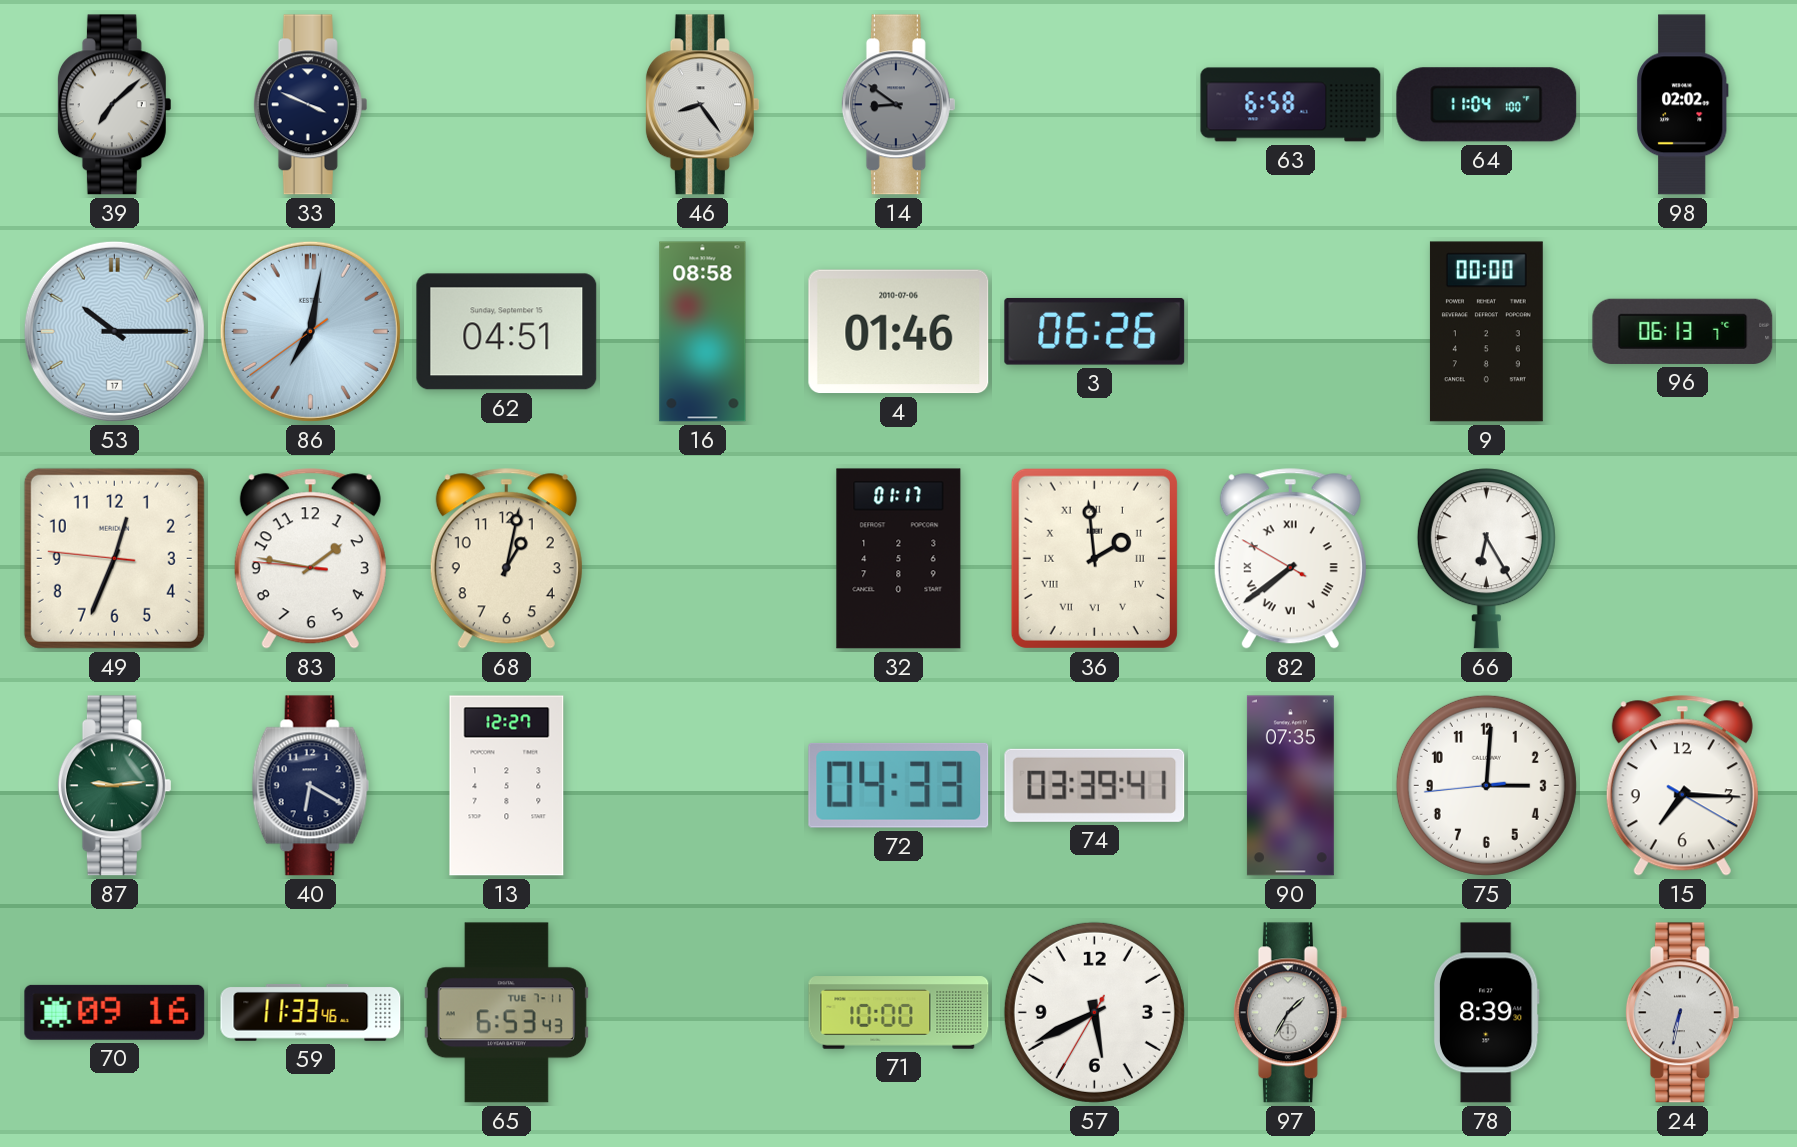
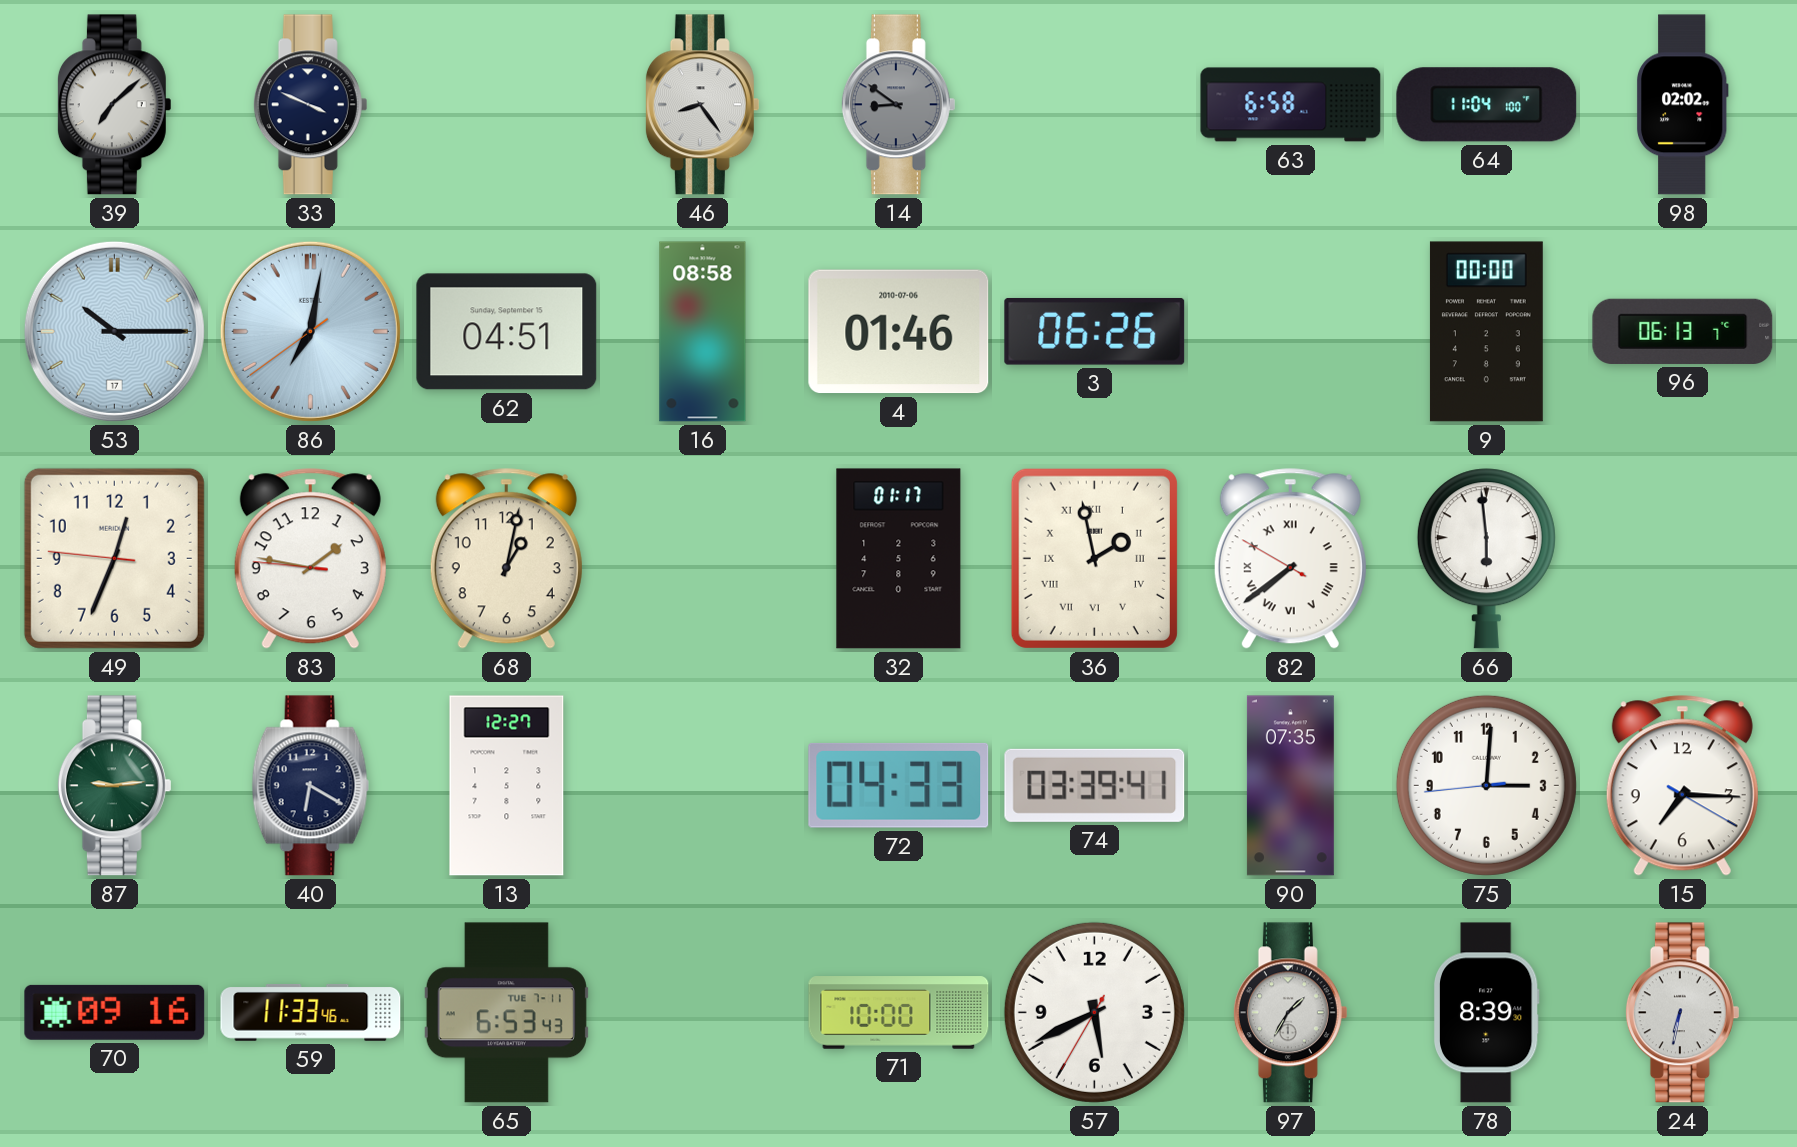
36: 1:59 -> 1:58 (1094, 558)
66: 6:25 -> 5:59 (1486, 559)
